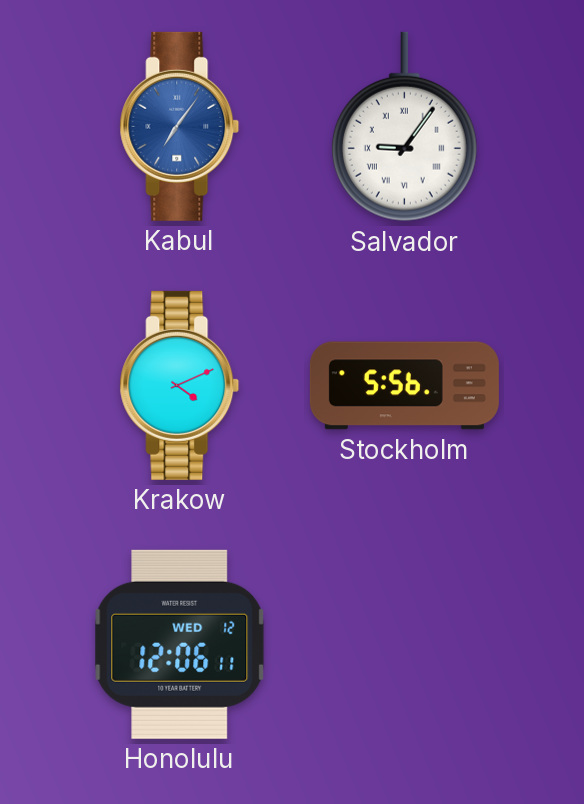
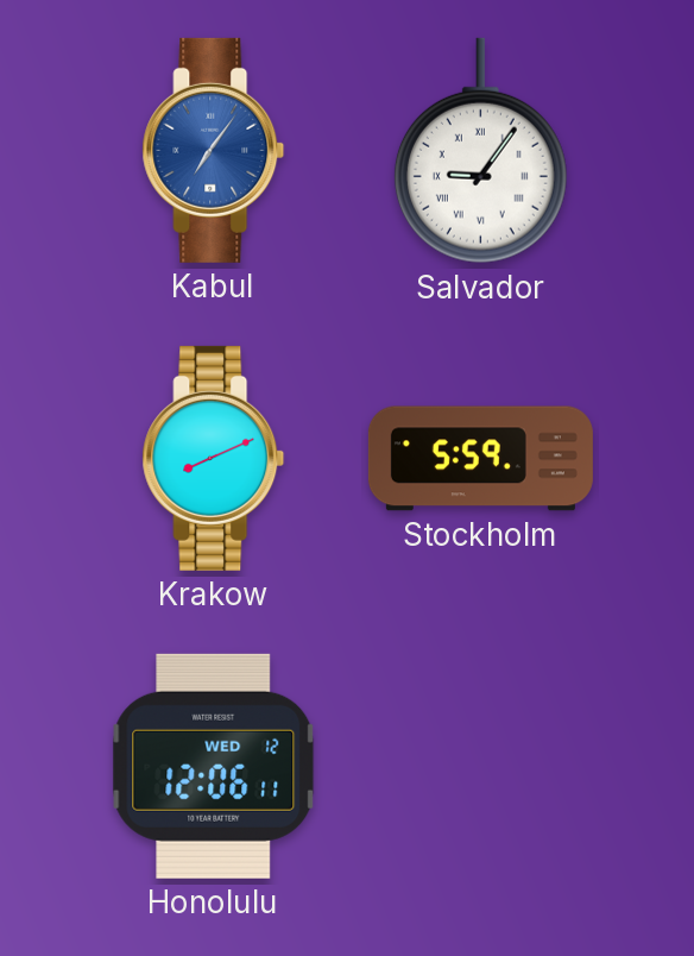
Krakow: 4:11 -> 8:11 (214, 458)
Stockholm: 5:56 -> 5:59 (480, 459)
